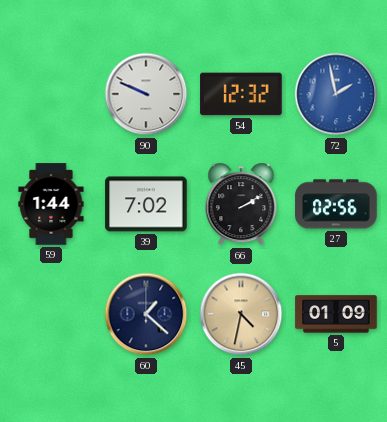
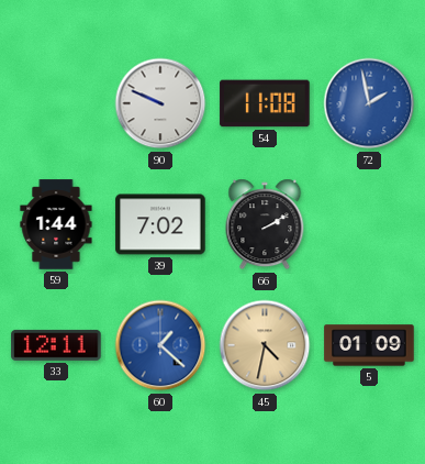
54: 12:32 -> 11:08 (265, 103)
27: 02:56 -> none (336, 204)
33: none -> 12:11 (56, 345)
60 dial: navy -> blue (160, 345)
